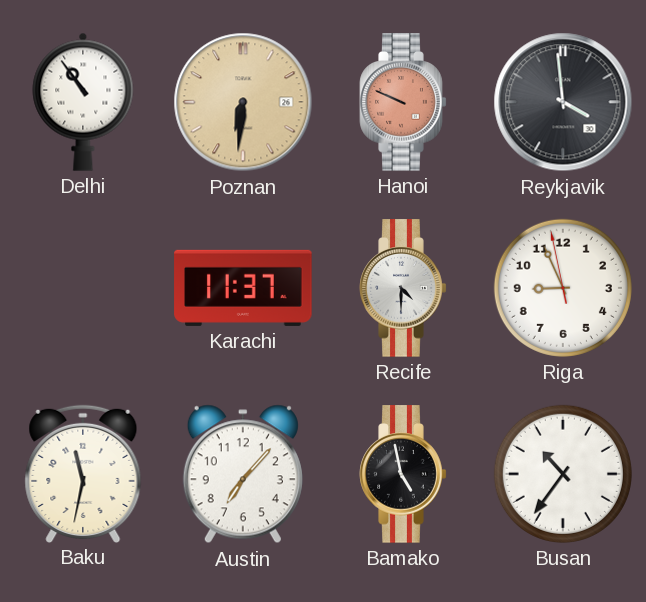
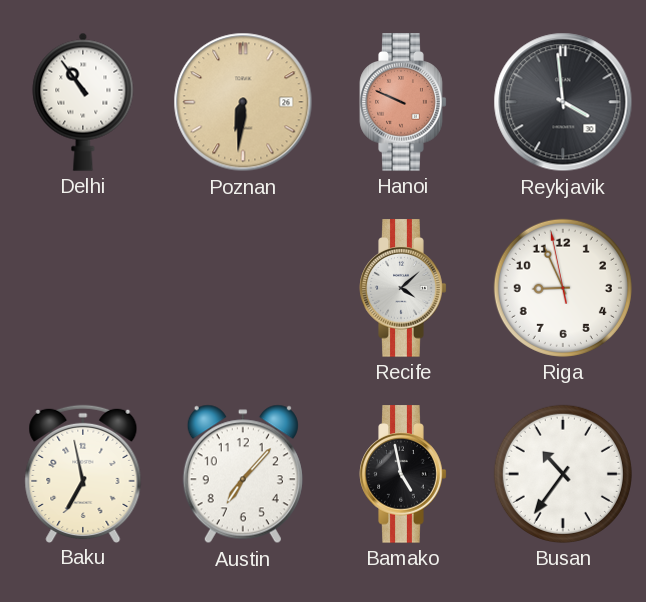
Karachi: 11:37 -> none (243, 288)
Recife: 4:30 -> 4:08 (403, 288)
Baku: 11:32 -> 6:58 (83, 473)
